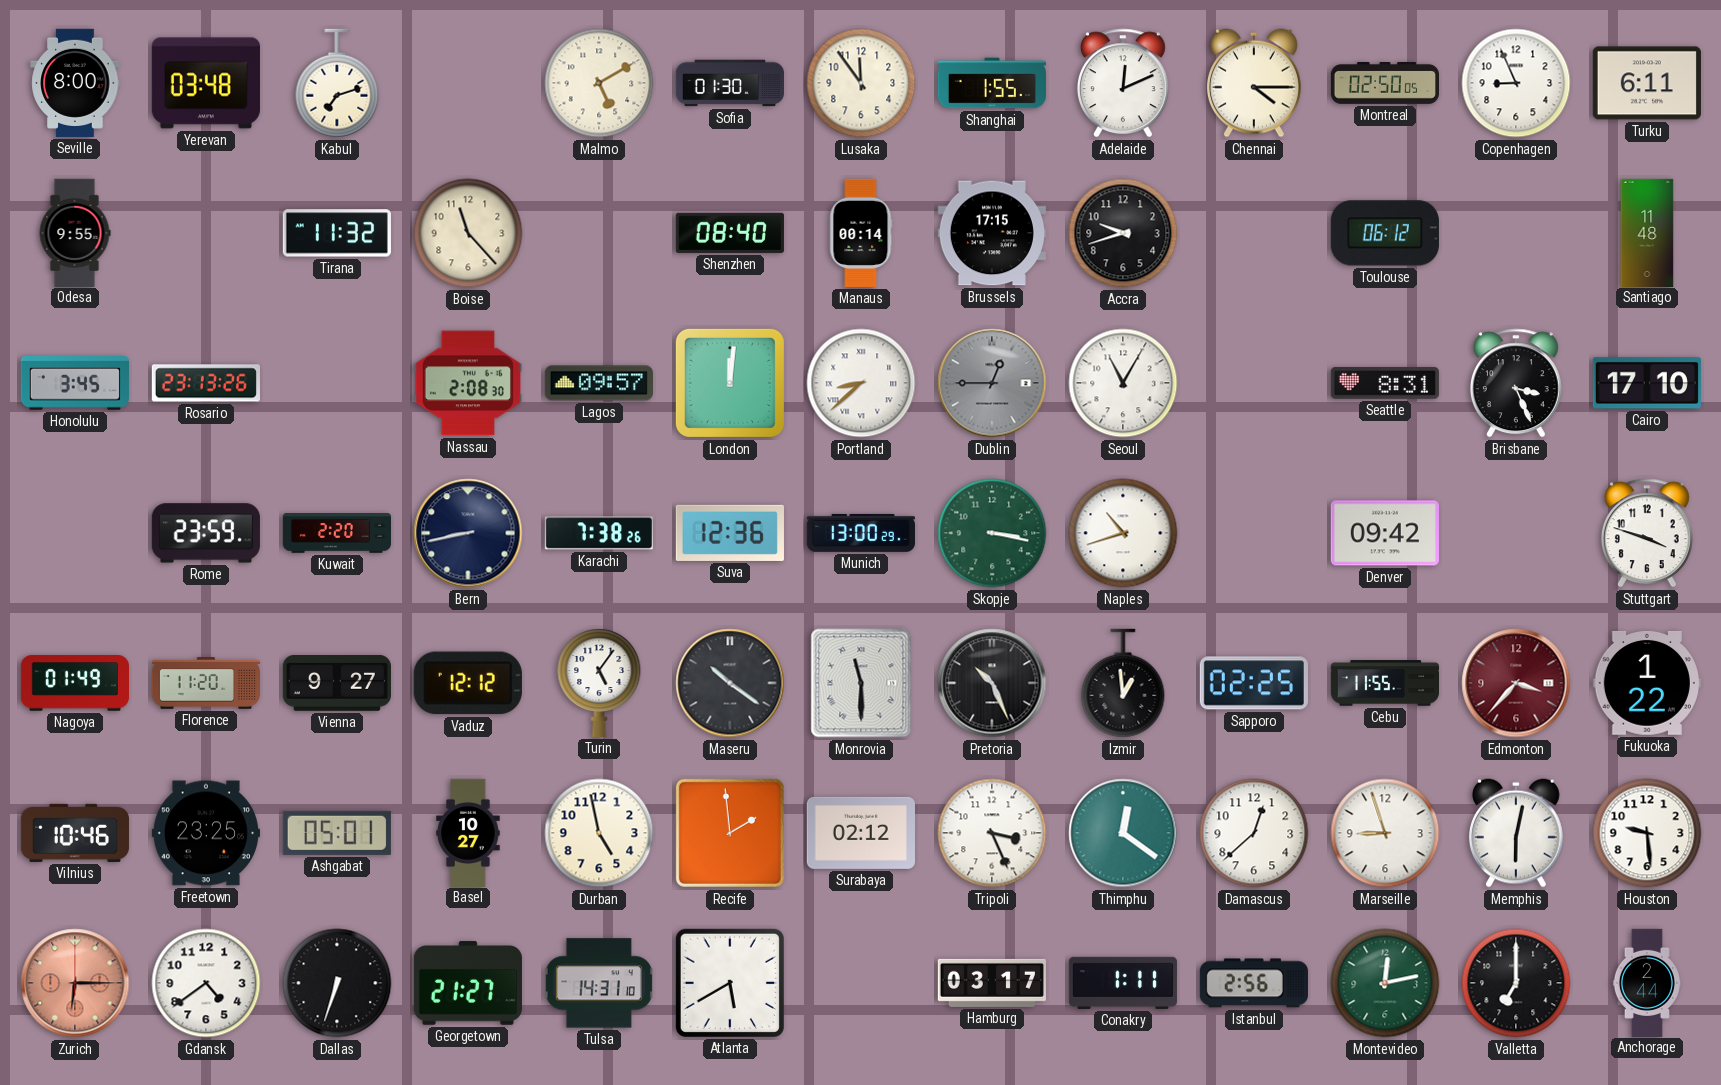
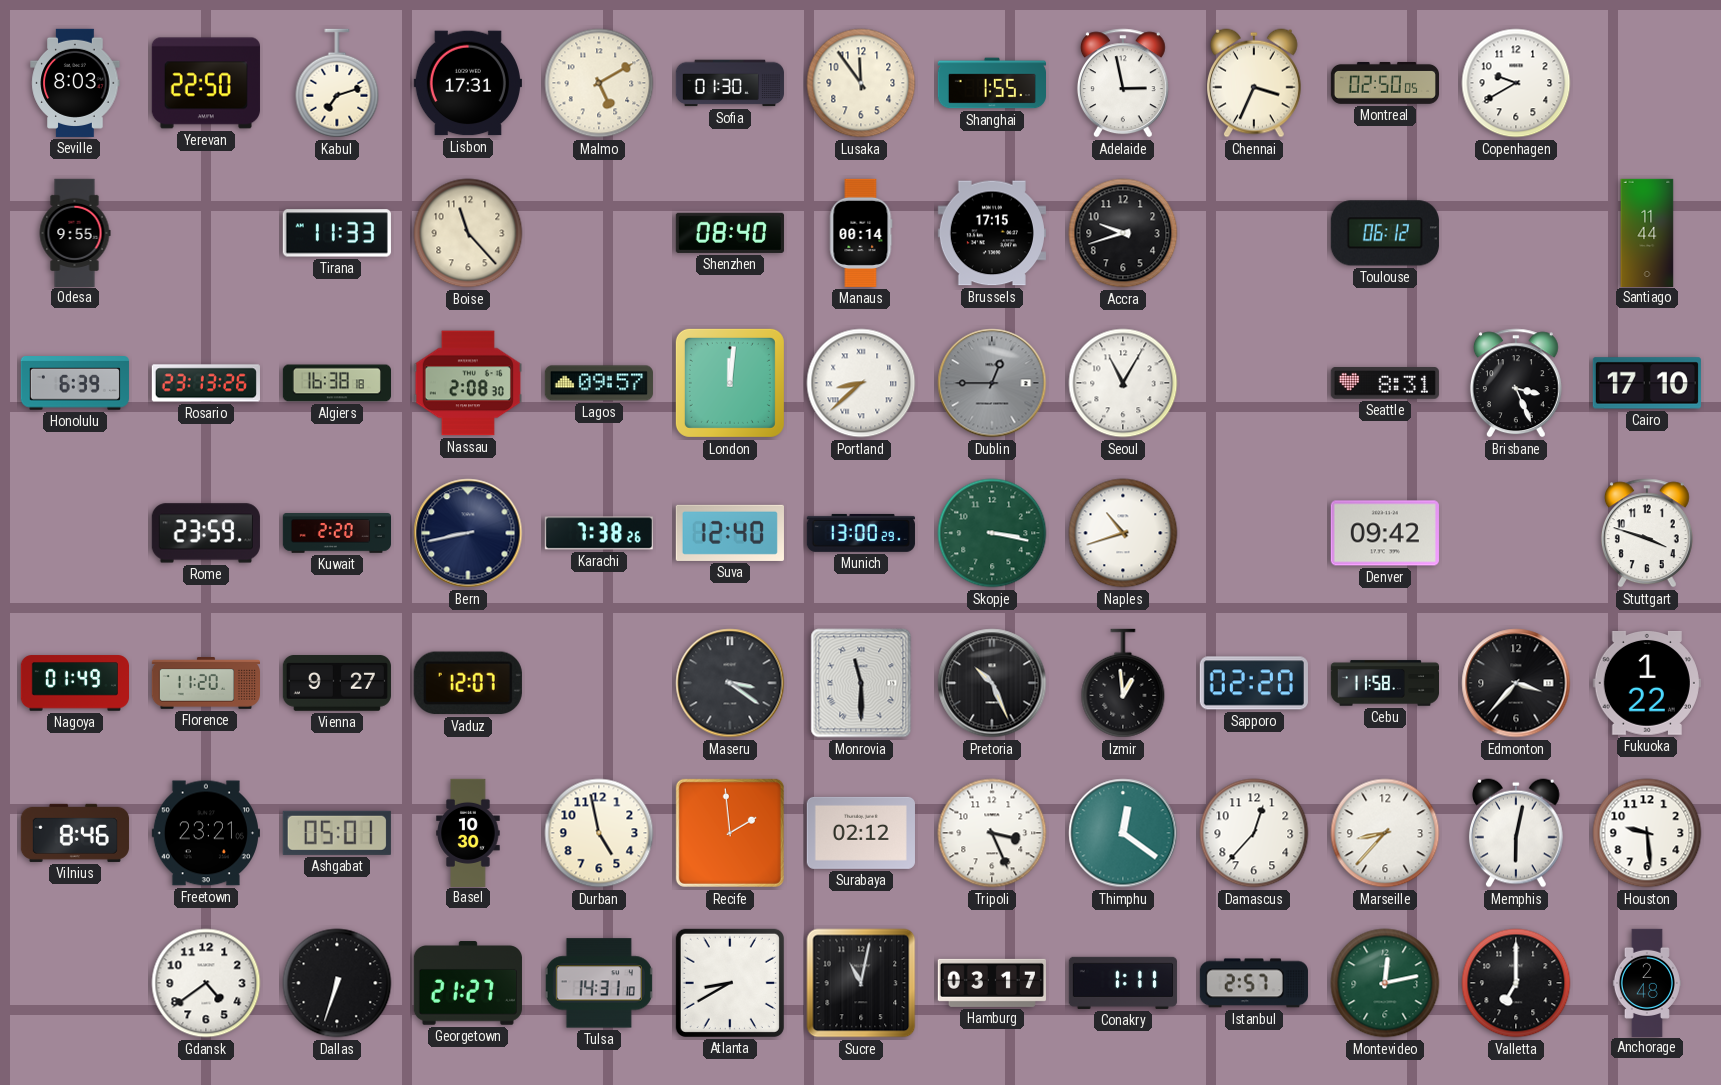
Seville: 8:00 -> 8:03 (75, 83)
Yerevan: 03:48 -> 22:50 (206, 83)
Lisbon: none -> 17:31 (468, 83)
Adelaide: 12:11 -> 2:58 (1123, 83)
Chennai: 4:15 -> 3:34 (1254, 83)
Copenhagen: 8:56 -> 9:40 (1516, 83)
Turku: 6:11 -> none (1647, 83)
Tirana: 11:32 -> 11:33 (337, 233)
Santiago: 11:48 -> 11:44 (1647, 232)
Honolulu: 3:45 -> 6:39 (75, 383)
Algiers: none -> 16:38 (336, 383)
Suva: 12:36 -> 12:40 (730, 533)
Vaduz: 12:12 -> 12:07 (468, 683)
Turin: 5:06 -> none (599, 683)
Maseru: 10:21 -> 3:21 (730, 683)
Sapporo: 02:25 -> 02:20 (1254, 683)
Cebu: 11:55 -> 11:58 (1384, 683)
Edmonton dial: burgundy -> black (1516, 683)
Vilnius: 10:46 -> 8:46 (75, 833)
Freetown: 23:25 -> 23:21 (206, 833)
Basel: 10:27 -> 10:30 (468, 832)
Damascus: 12:38 -> 12:37 (1254, 833)
Marseille: 8:57 -> 8:37 (1385, 833)
Zurich: 6:15 -> none (75, 983)
Atlanta: 5:40 -> 8:40 (730, 983)
Sucre: none -> 11:02 (861, 983)
Istanbul: 2:56 -> 2:57 (1254, 983)
Anchorage: 2:44 -> 2:48 (1646, 982)
